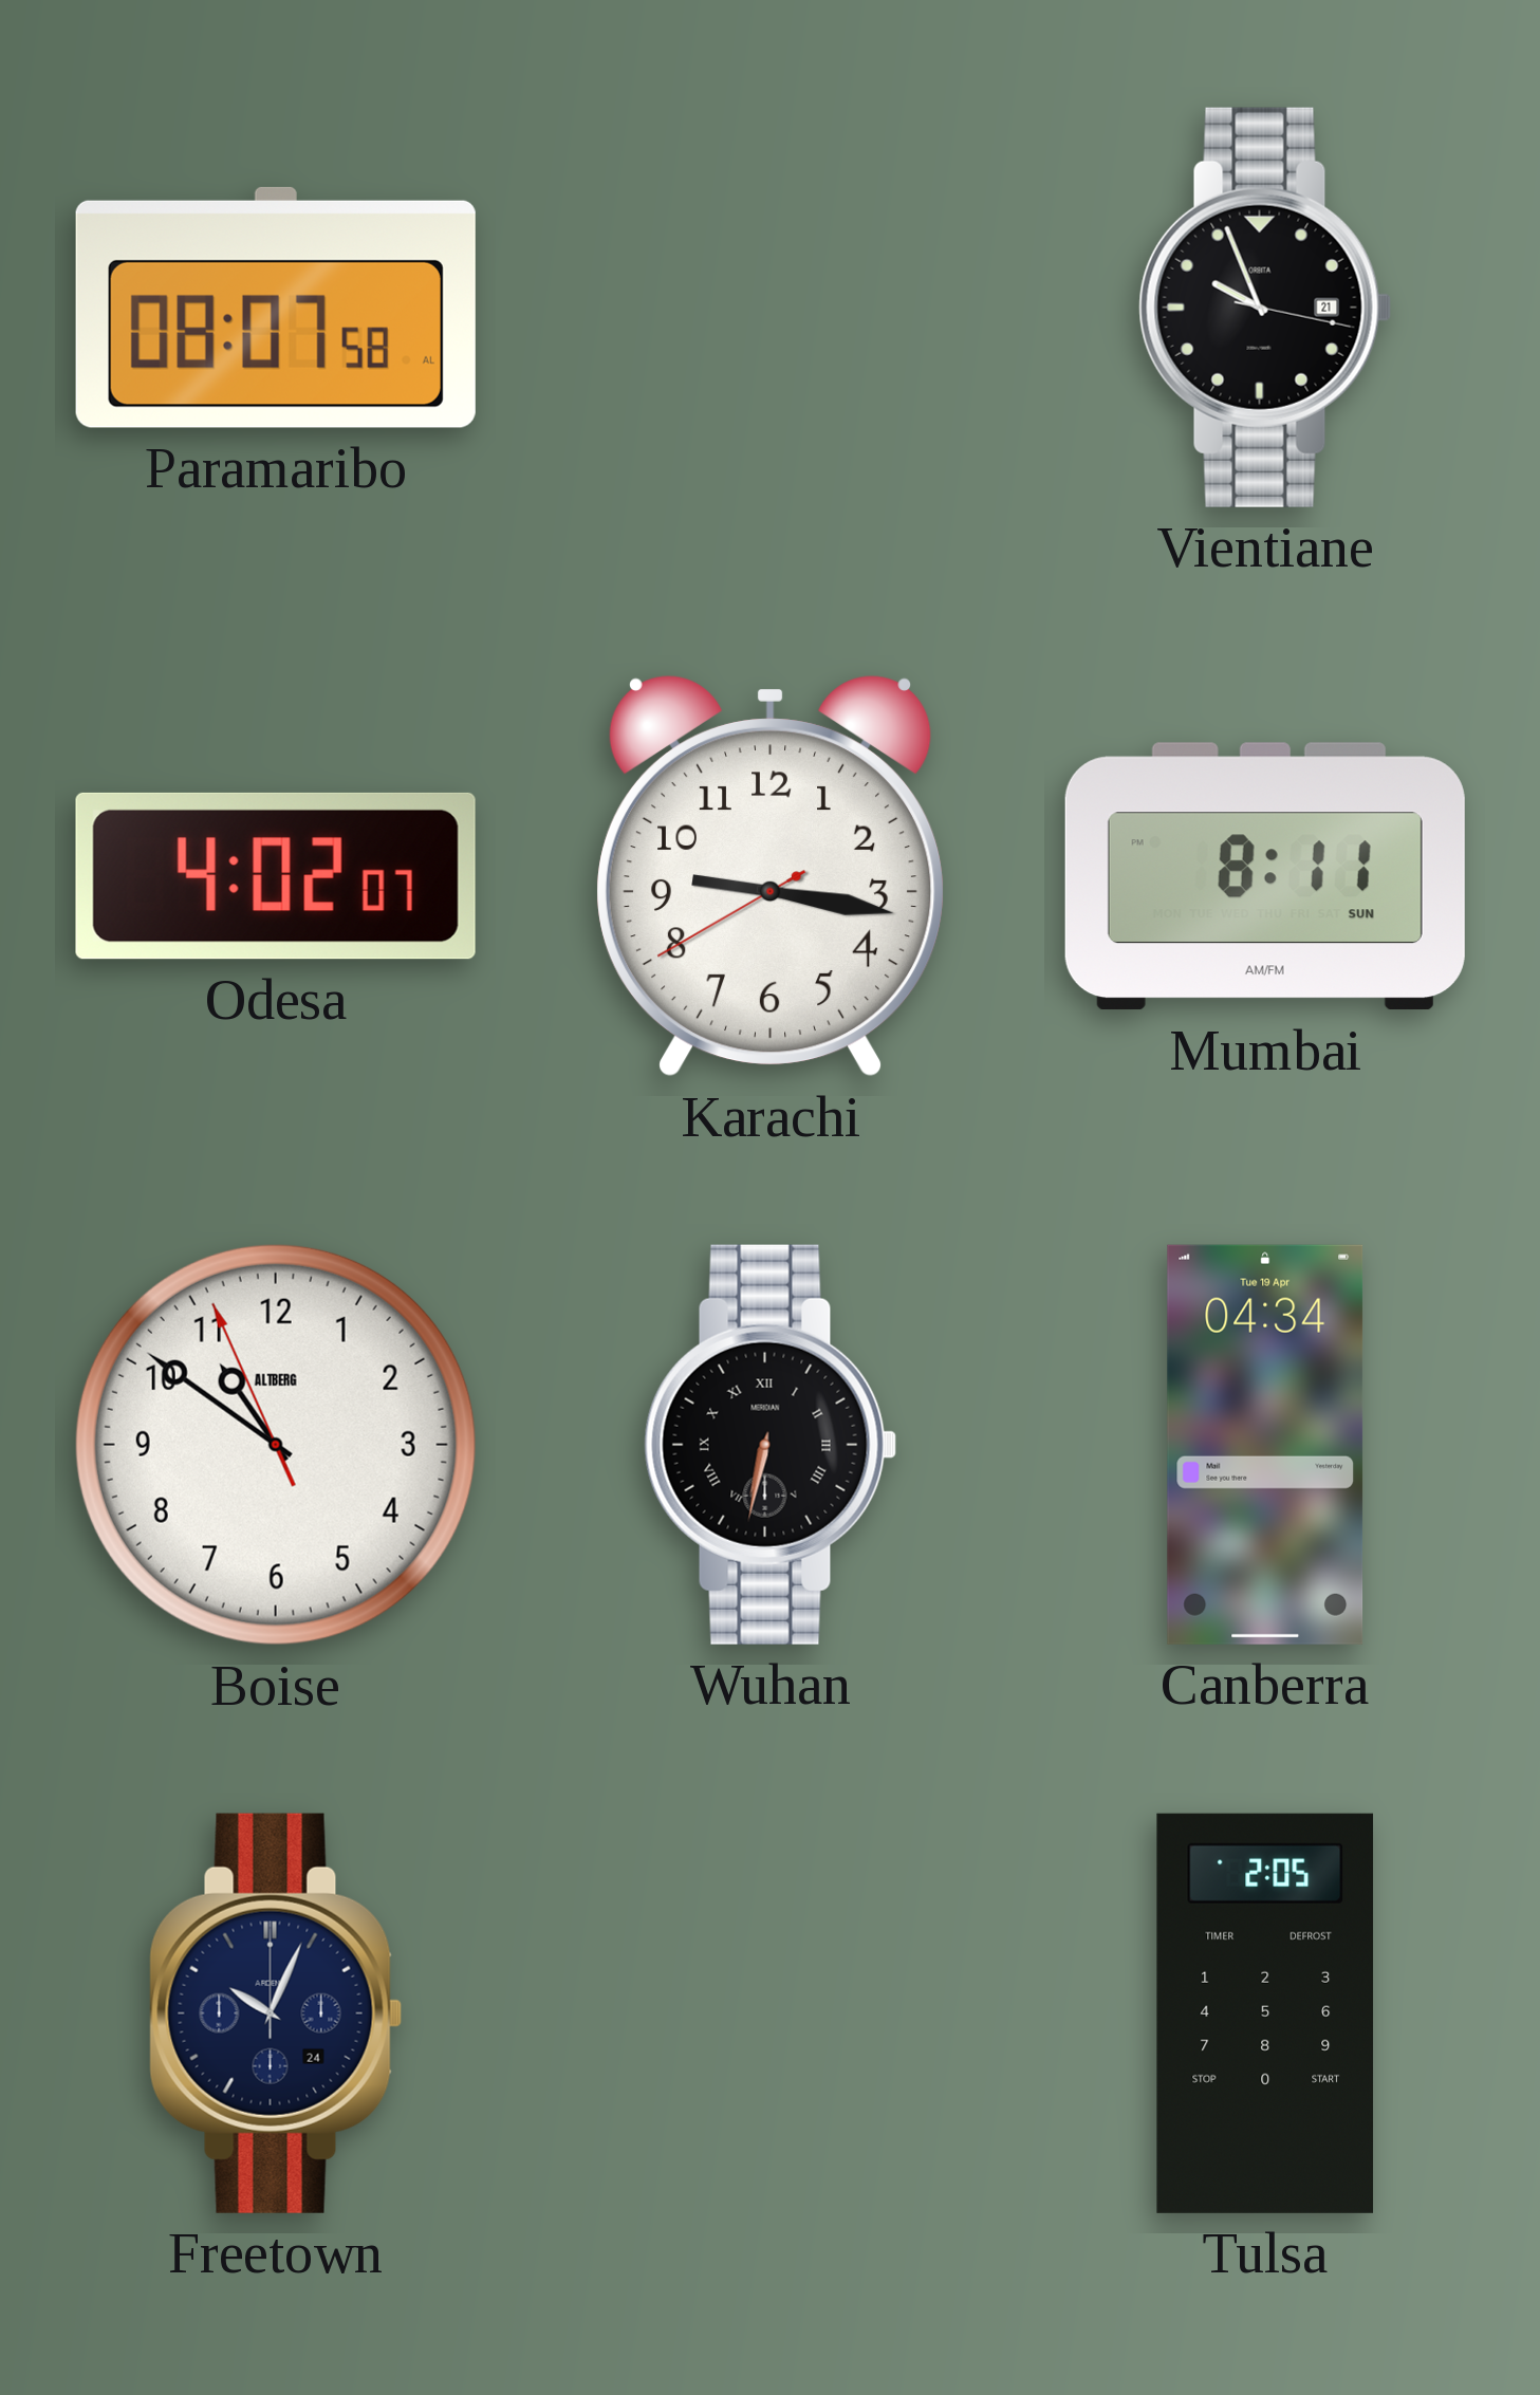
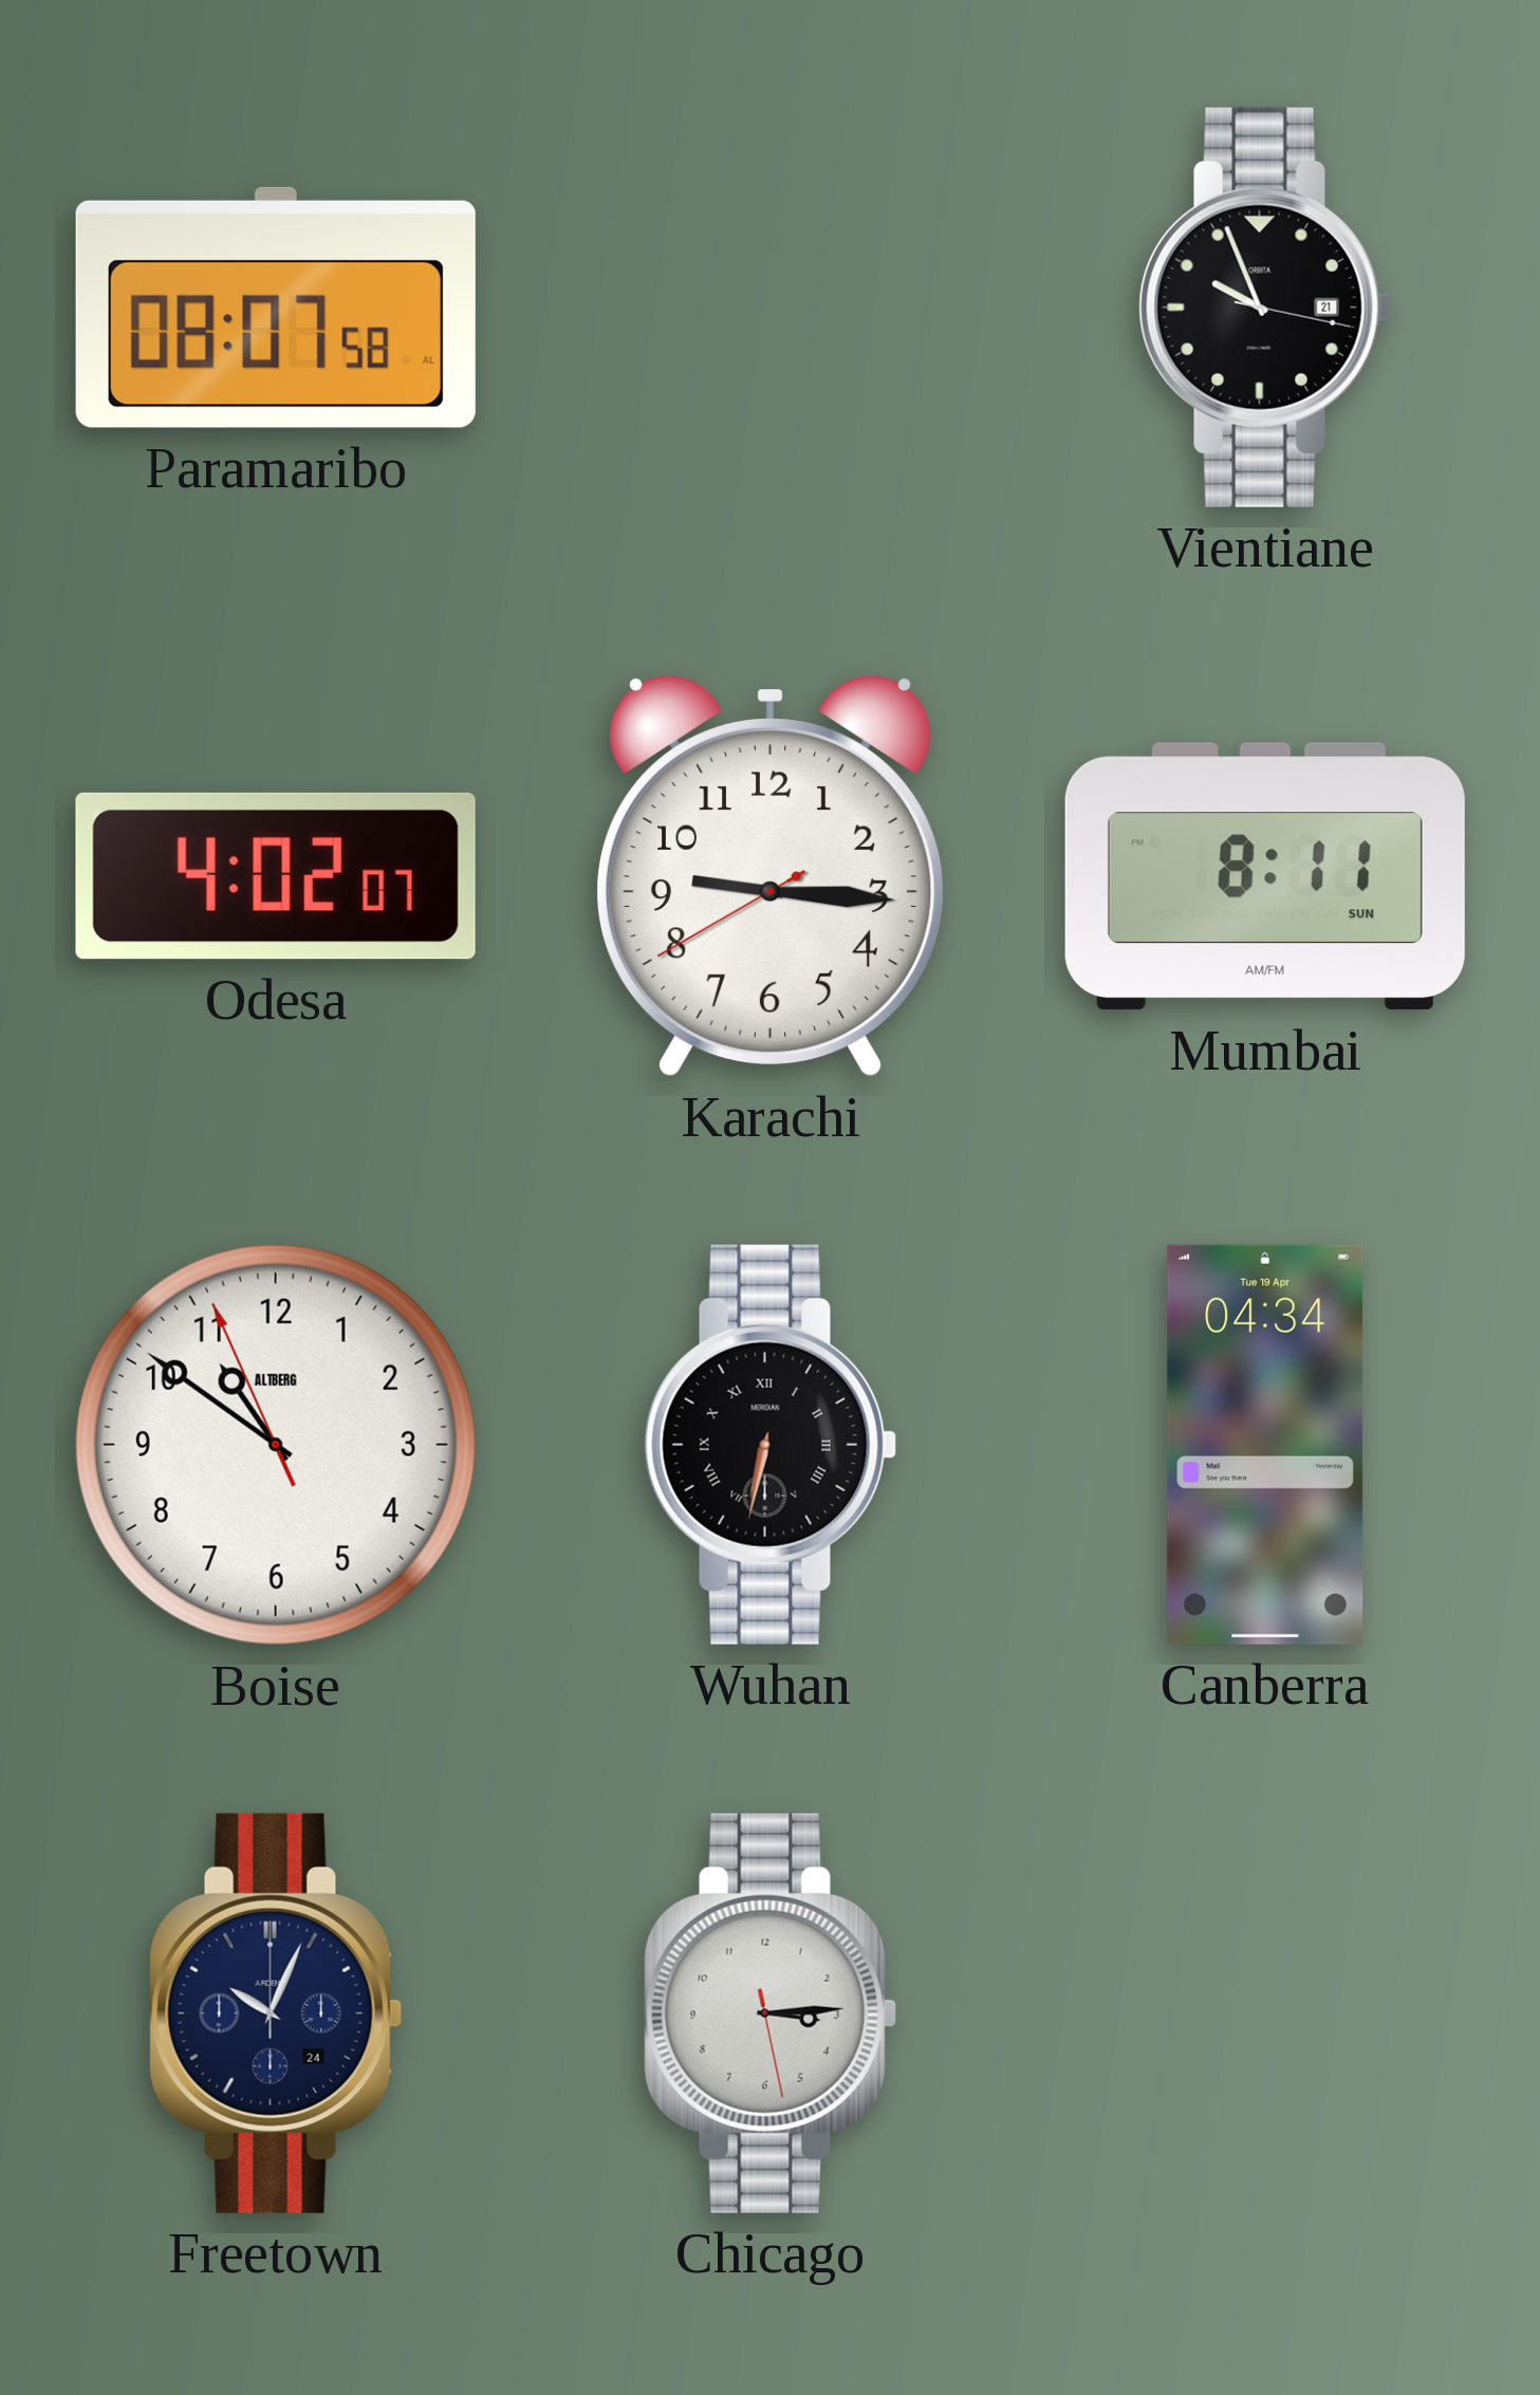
Karachi: 9:16 -> 9:15 (771, 876)
Chicago: none -> 3:14 (771, 2013)
Tulsa: 2:05 -> none (1265, 2013)
